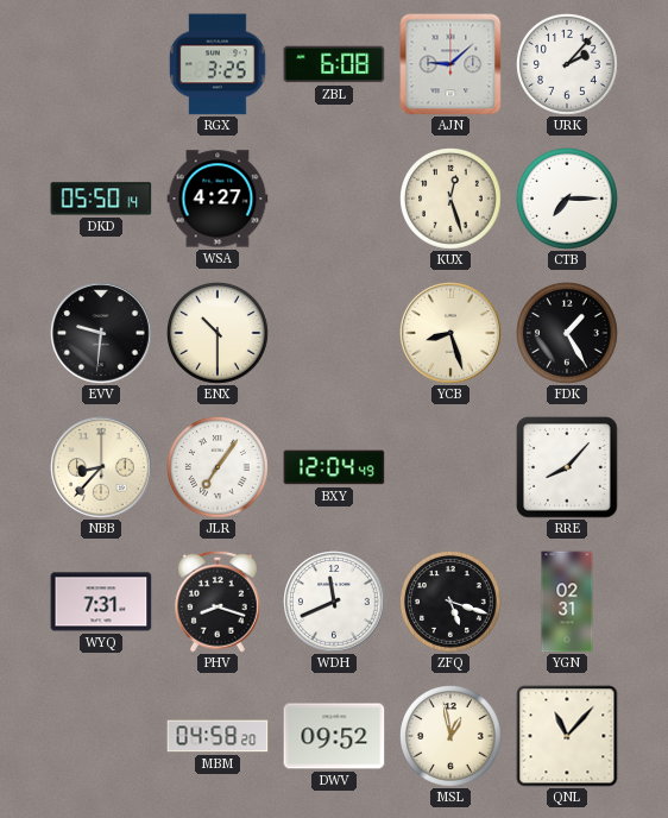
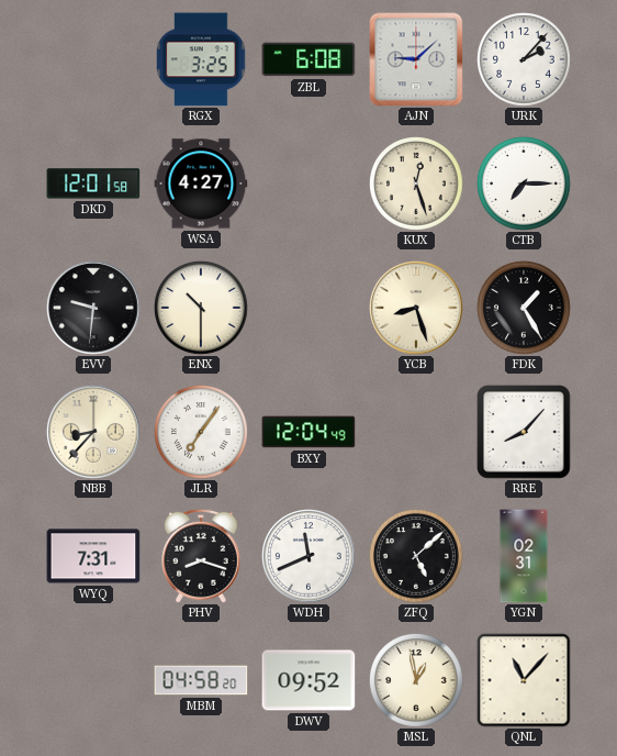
DKD: 05:50 -> 12:01 (93, 184)
ZFQ: 5:18 -> 5:08 (417, 557)
